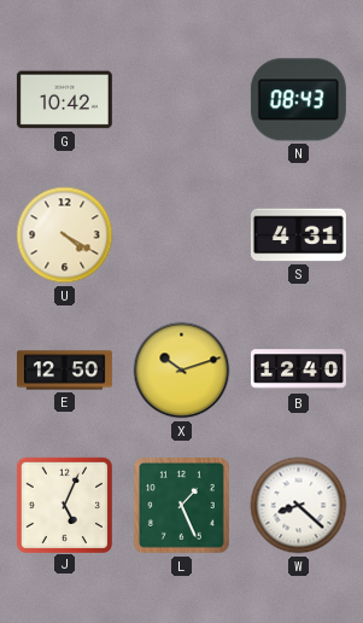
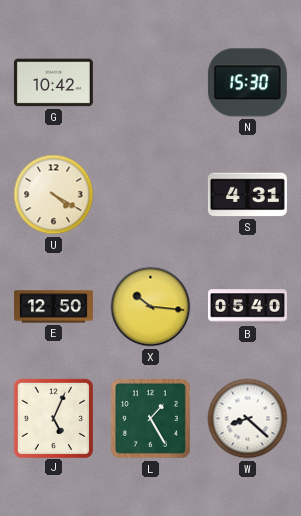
N: 08:43 -> 15:30 (247, 83)
X: 10:12 -> 10:16 (151, 307)
B: 12:40 -> 05:40 (247, 307)
L: 1:26 -> 1:25 (151, 419)
